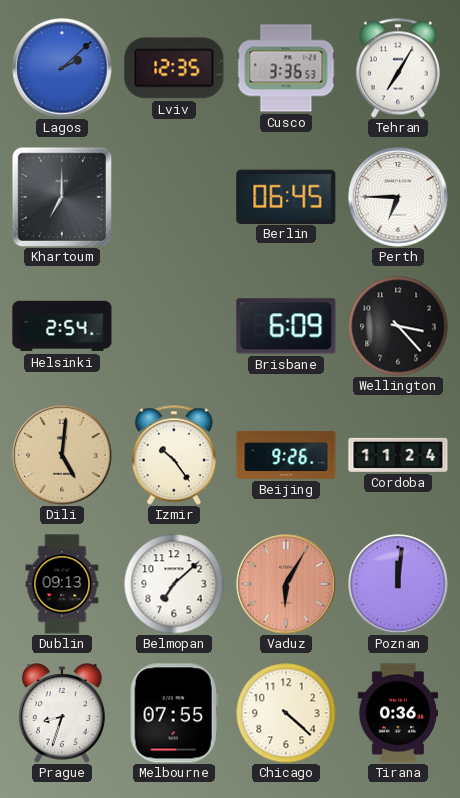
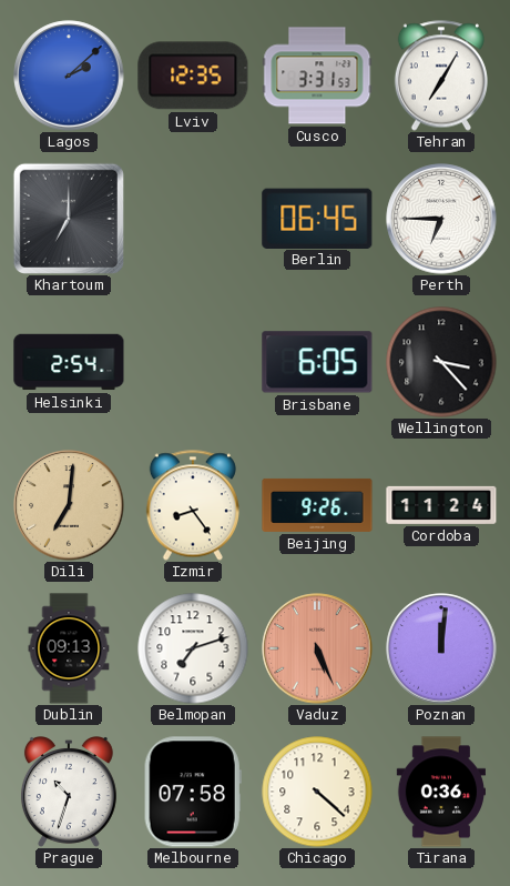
Cusco: 3:36 -> 3:31 (317, 75)
Brisbane: 6:09 -> 6:05 (317, 362)
Dili: 5:01 -> 7:01 (69, 505)
Izmir: 10:24 -> 8:24 (193, 505)
Belmopan: 7:08 -> 7:12 (193, 648)
Vaduz: 6:05 -> 5:26 (317, 648)
Prague: 8:33 -> 10:33 (69, 793)
Melbourne: 07:55 -> 07:58 (193, 792)
